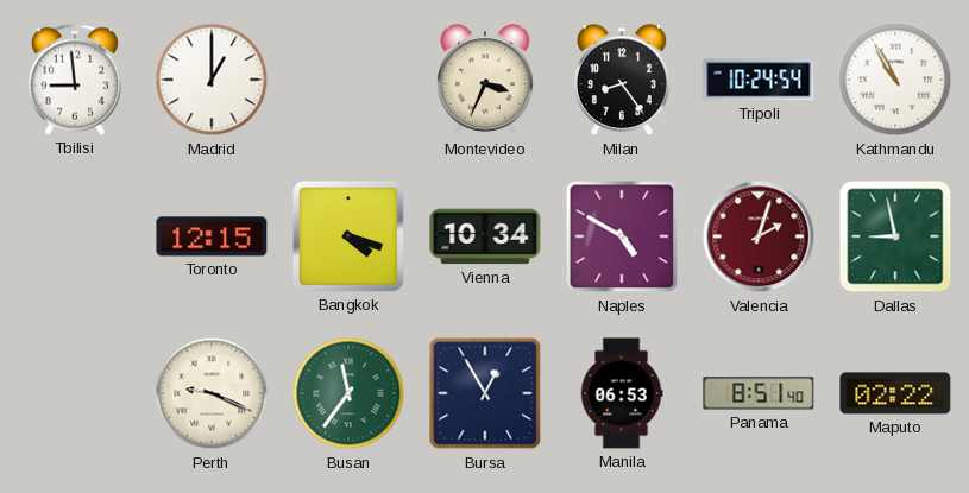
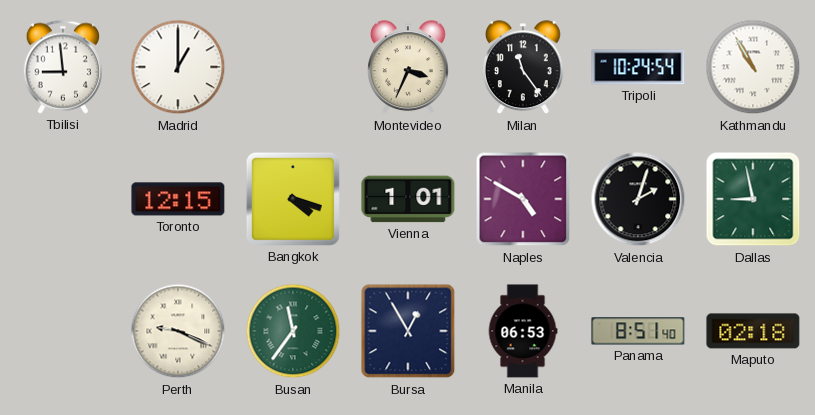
Milan: 8:24 -> 11:24 (524, 68)
Vienna: 10:34 -> 1:01 (408, 199)
Valencia dial: burgundy -> black (638, 199)
Maputo: 02:22 -> 02:18 (753, 331)
